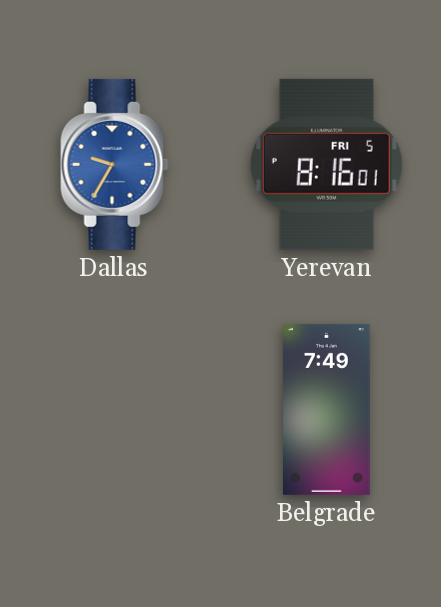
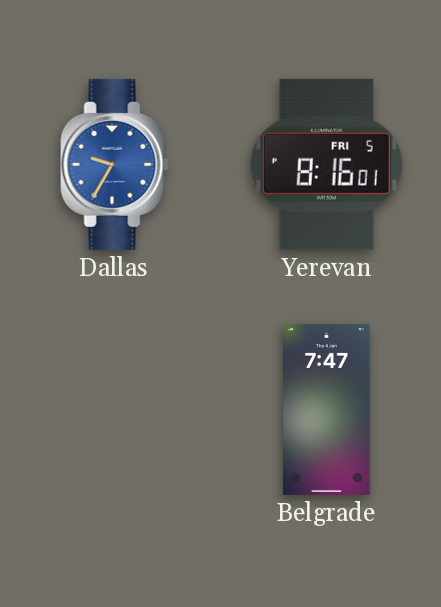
Belgrade: 7:49 -> 7:47 (327, 409)
